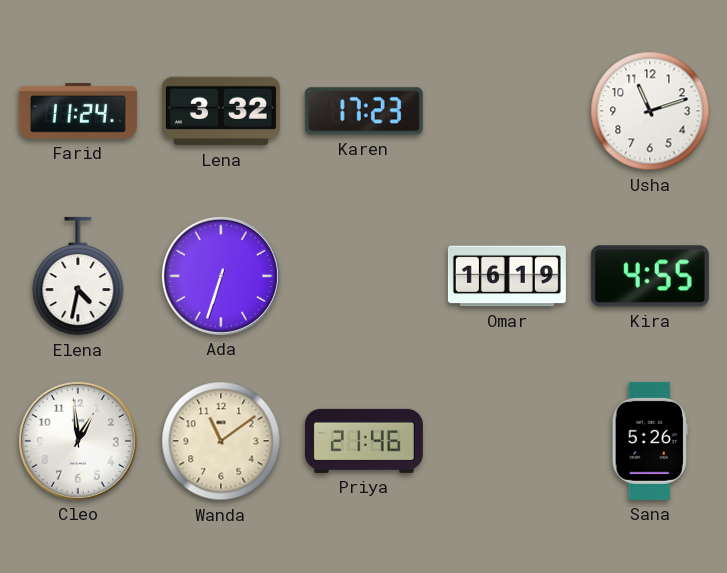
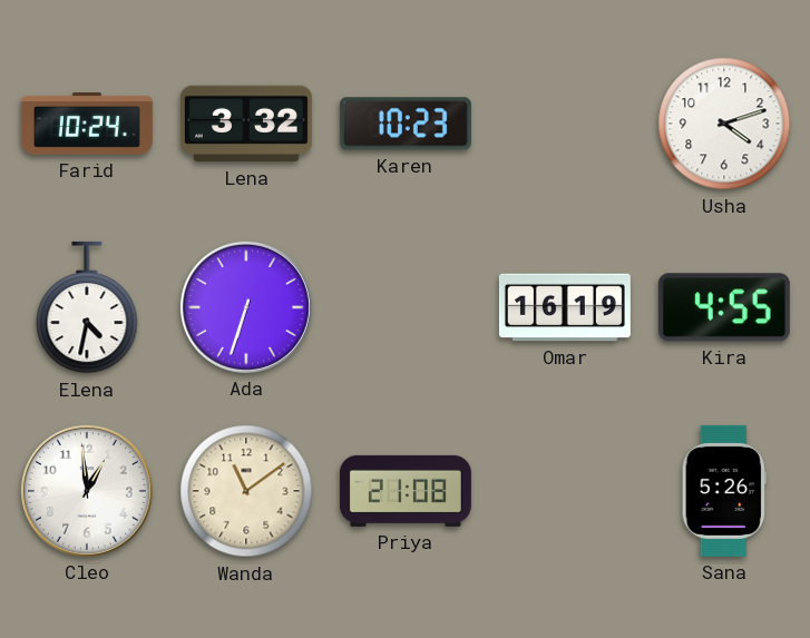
Farid: 11:24 -> 10:24 (87, 125)
Karen: 17:23 -> 10:23 (406, 124)
Usha: 11:12 -> 4:12 (724, 124)
Priya: 21:46 -> 21:08 (406, 491)
